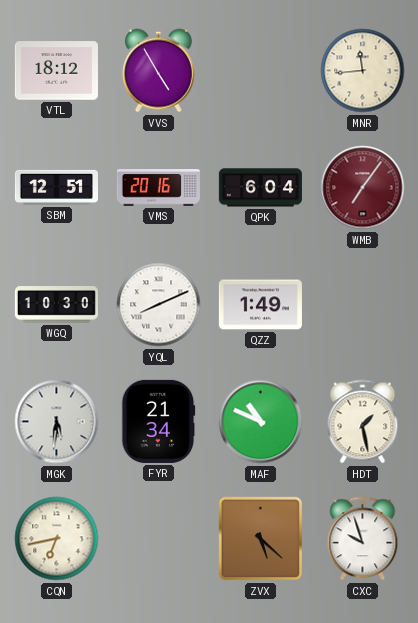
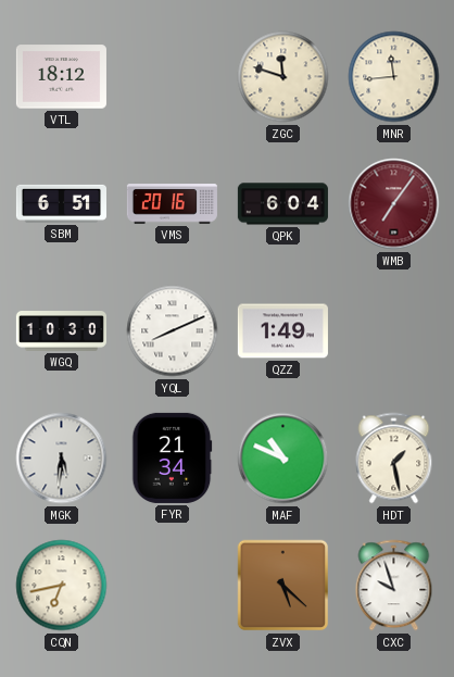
VVS: 4:55 -> none (158, 71)
ZGC: none -> 11:48 (283, 77)
SBM: 12:51 -> 6:51 (61, 203)
